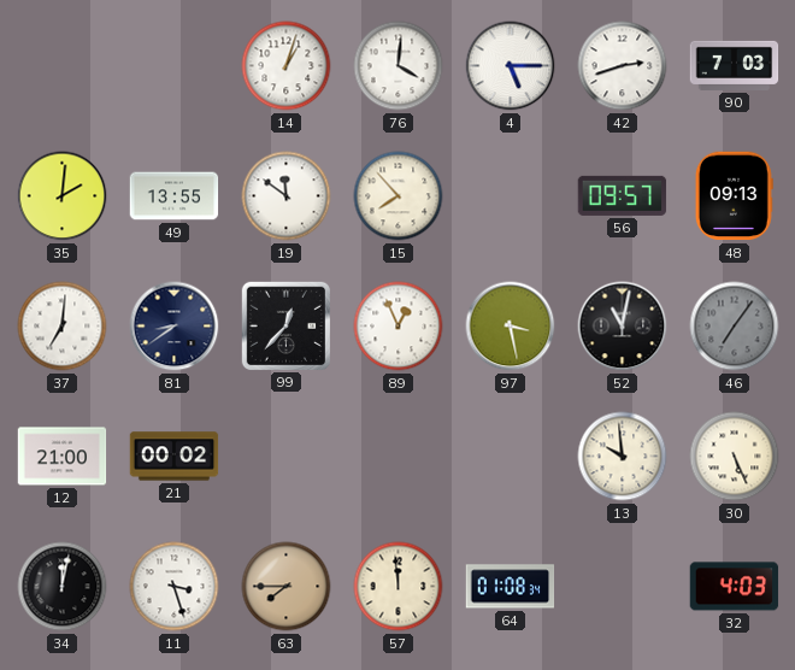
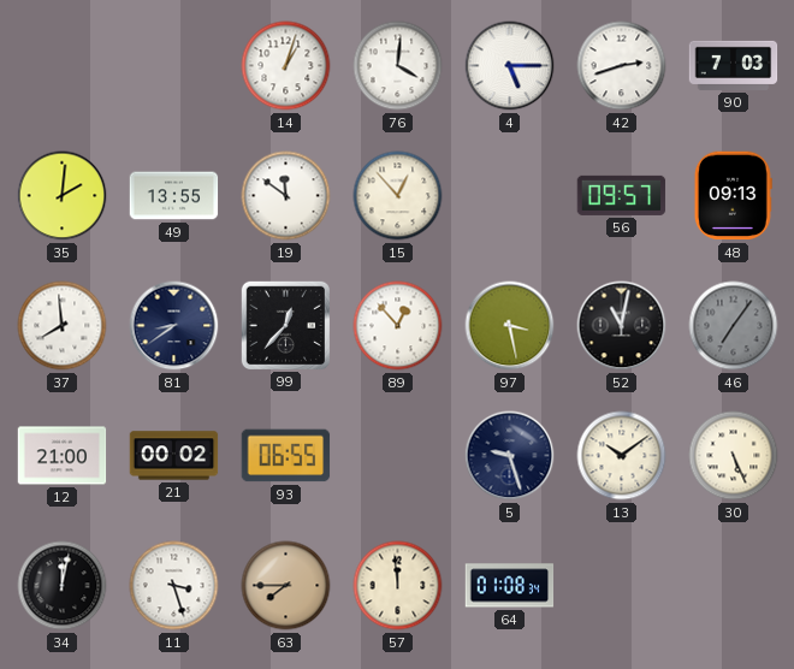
15: 7:53 -> 12:53 (398, 196)
37: 7:01 -> 7:59 (63, 326)
89: 12:56 -> 12:53 (398, 326)
93: none -> 06:55 (286, 456)
5: none -> 9:27 (510, 456)
13: 9:59 -> 10:09 (622, 456)
32: 4:03 -> none (735, 587)
